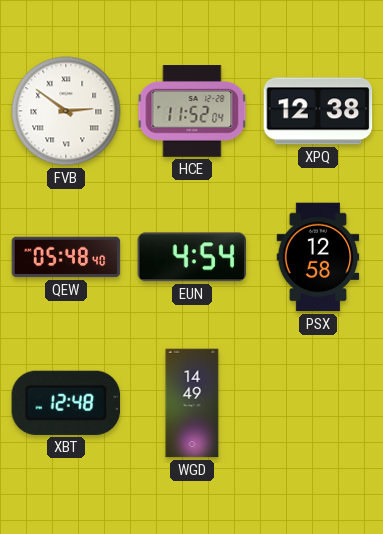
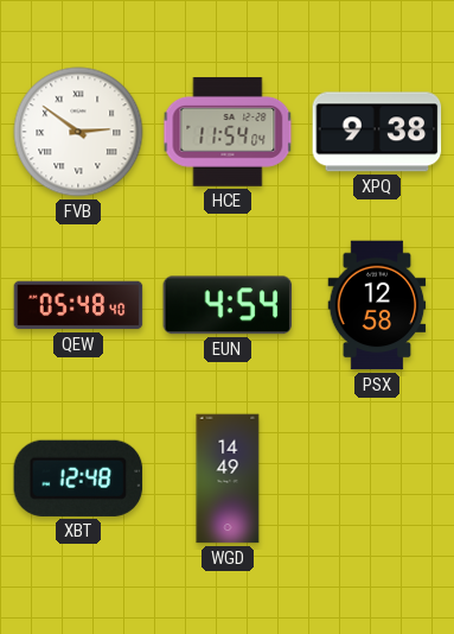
HCE: 11:52 -> 11:54 (228, 132)
XPQ: 12:38 -> 9:38 (377, 132)
